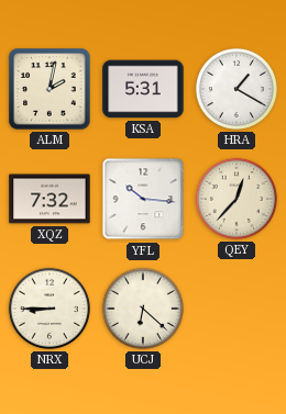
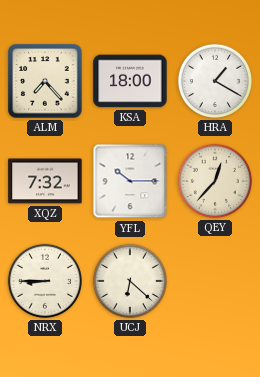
ALM: 2:02 -> 7:23 (45, 81)
KSA: 5:31 -> 18:00 (130, 81)
YFL: 10:16 -> 10:15 (130, 181)
